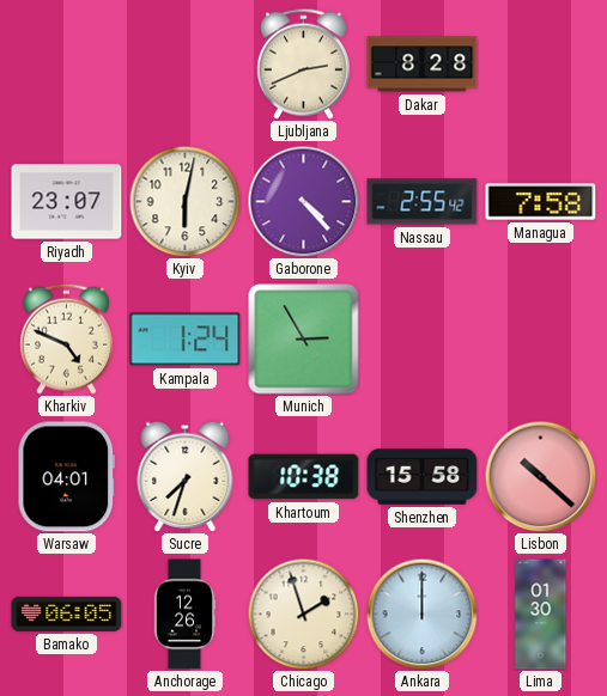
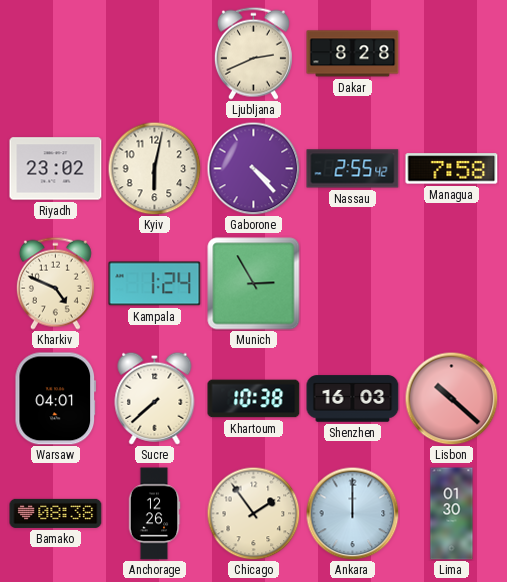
Riyadh: 23:07 -> 23:02 (56, 169)
Sucre: 7:33 -> 7:38 (155, 398)
Shenzhen: 15:58 -> 16:03 (353, 399)
Bamako: 06:05 -> 08:38 (56, 513)
Chicago: 1:57 -> 1:54 (253, 513)
